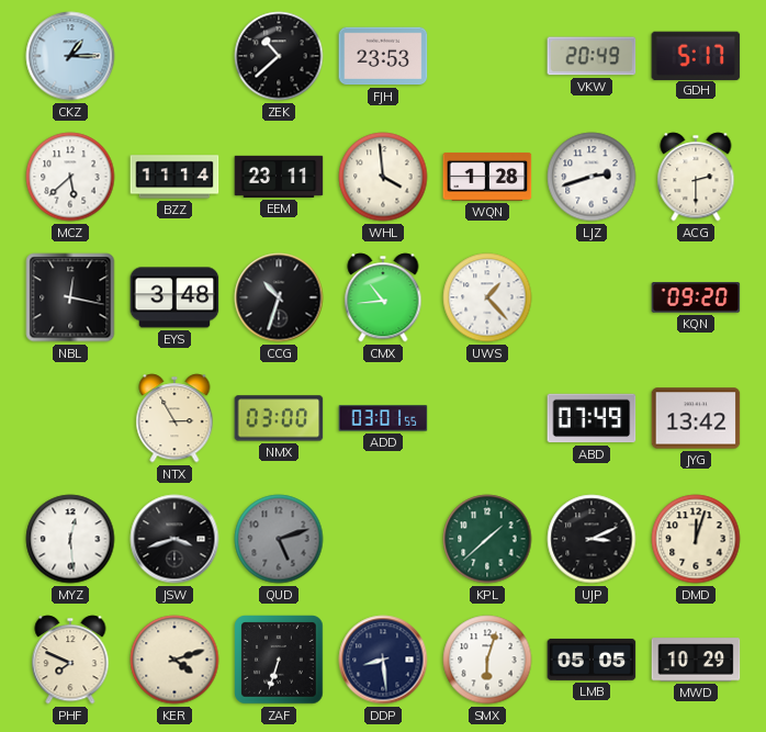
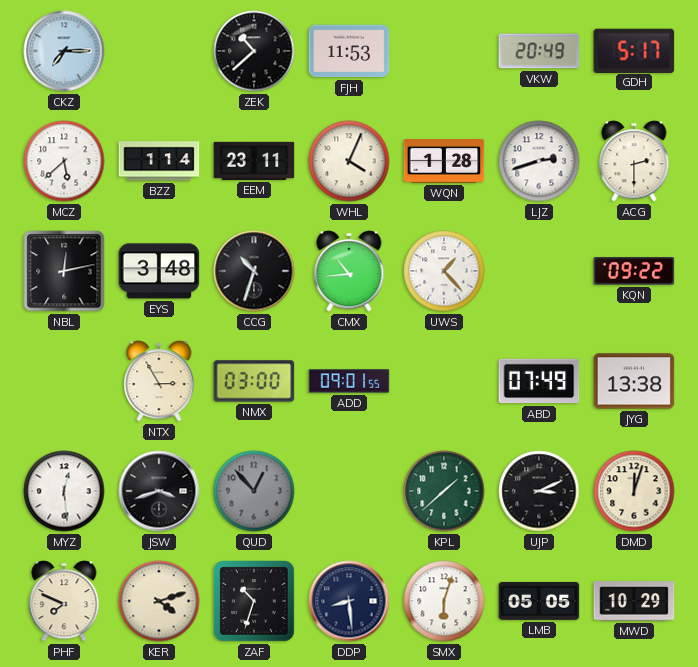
CKZ: 1:15 -> 7:15 (64, 51)
FJH: 23:53 -> 11:53 (349, 51)
BZZ: 11:14 -> 1:14 (159, 161)
WHL: 3:59 -> 4:04 (349, 161)
NBL: 12:17 -> 12:13 (64, 271)
KQN: 09:20 -> 09:22 (634, 271)
ADD: 03:01 -> 09:01 (349, 381)
JYG: 13:42 -> 13:38 (634, 381)
QUD: 5:12 -> 12:53 (254, 491)
ZAF: 6:33 -> 10:33 (254, 601)
